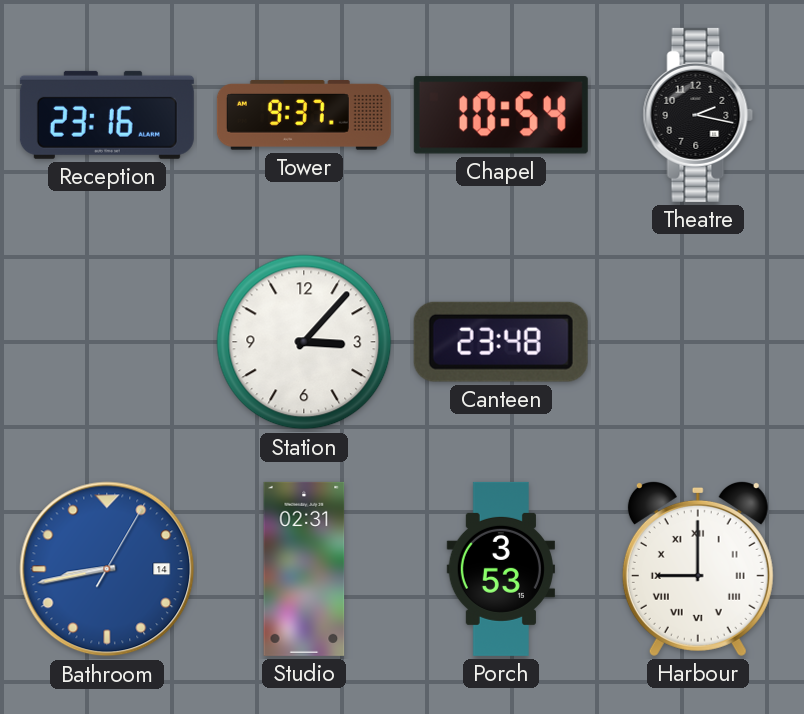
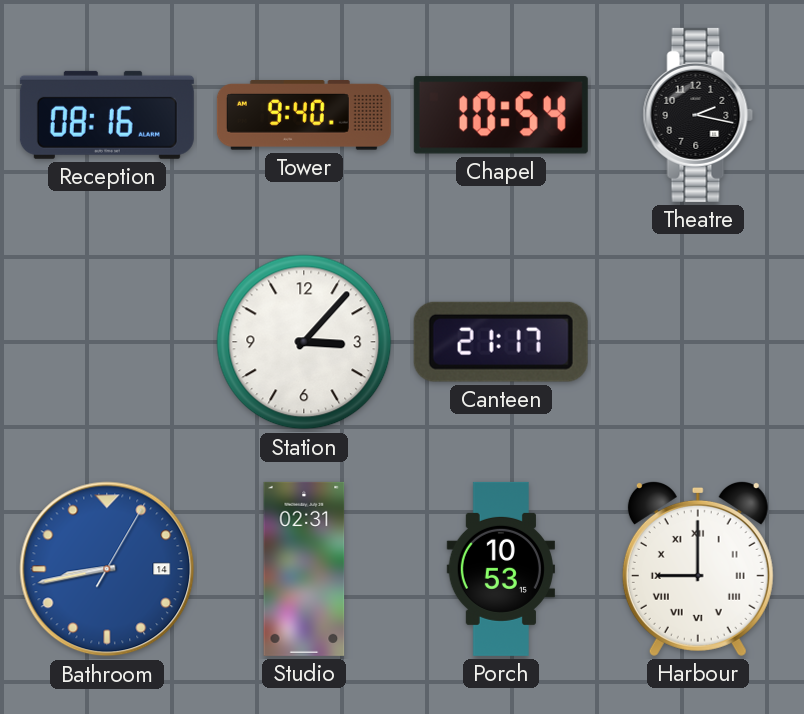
Reception: 23:16 -> 08:16 (107, 115)
Tower: 9:37 -> 9:40 (304, 115)
Canteen: 23:48 -> 21:17 (501, 342)
Porch: 3:53 -> 10:53 (500, 569)
